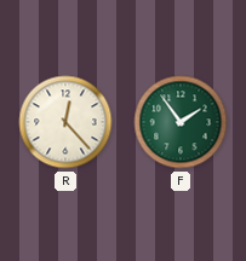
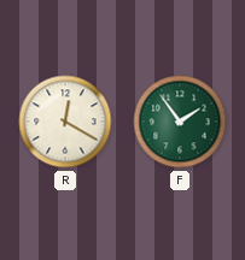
R: 12:23 -> 12:20 (65, 122)
